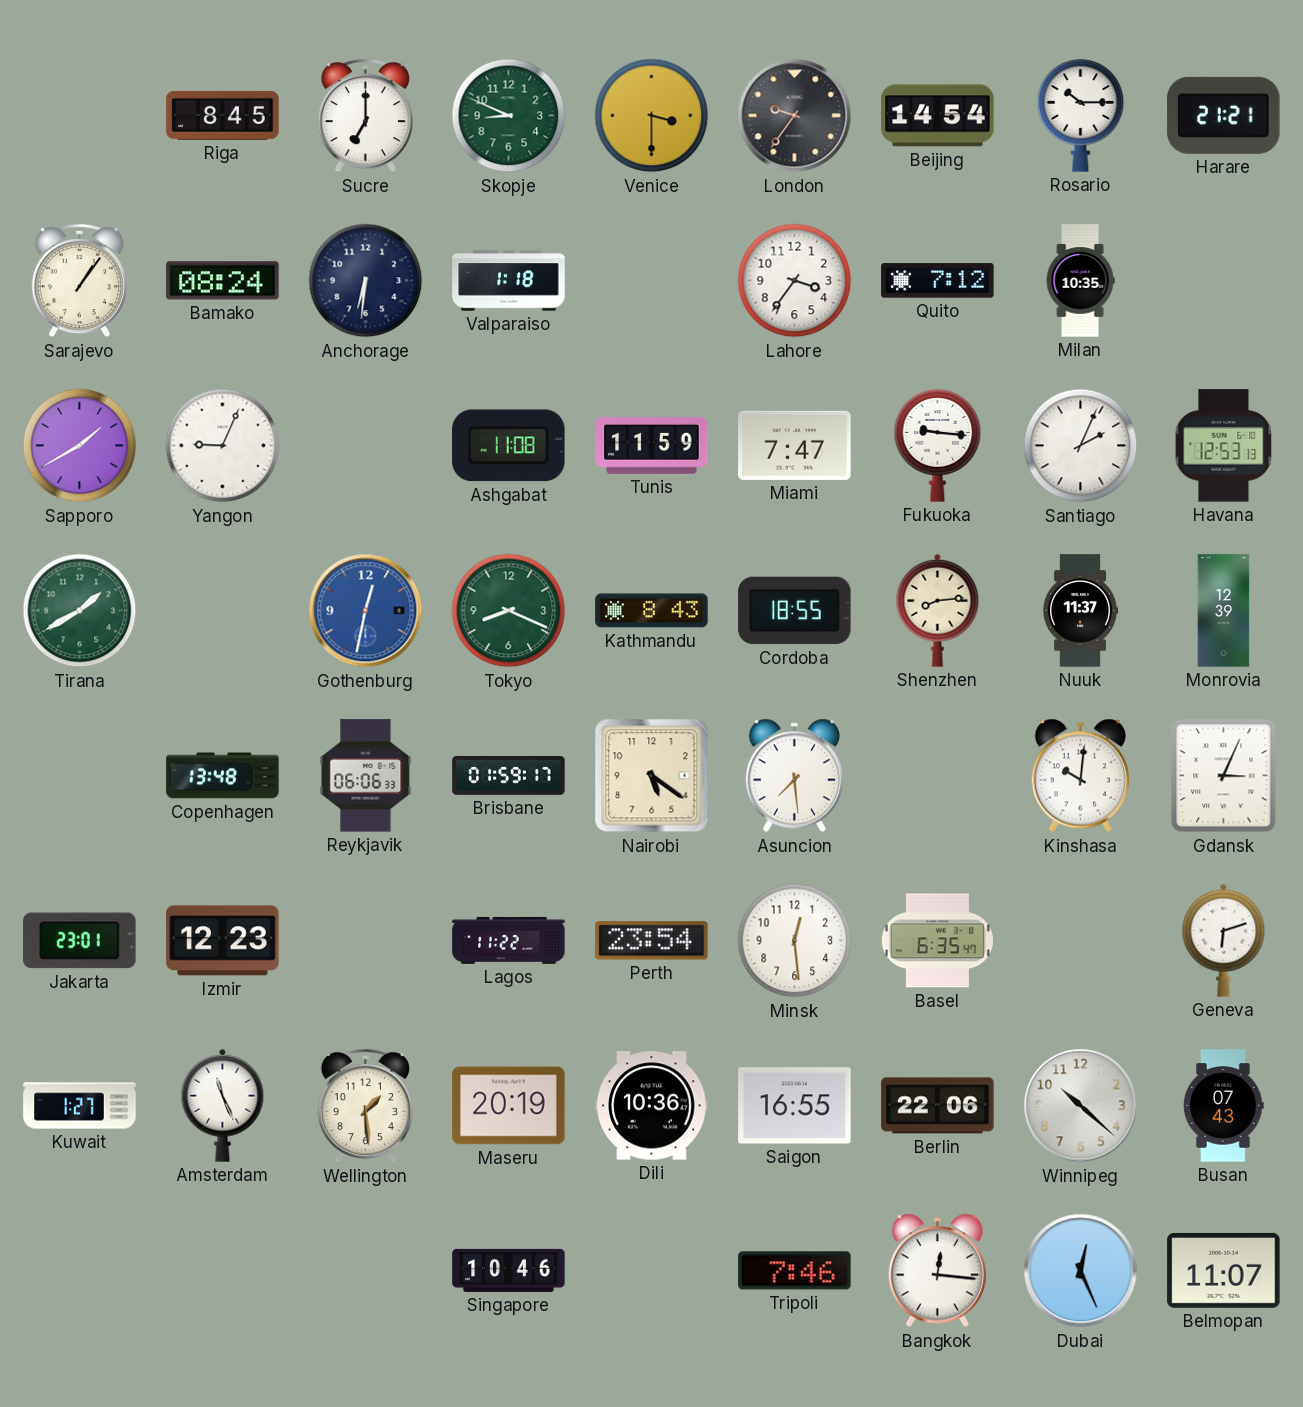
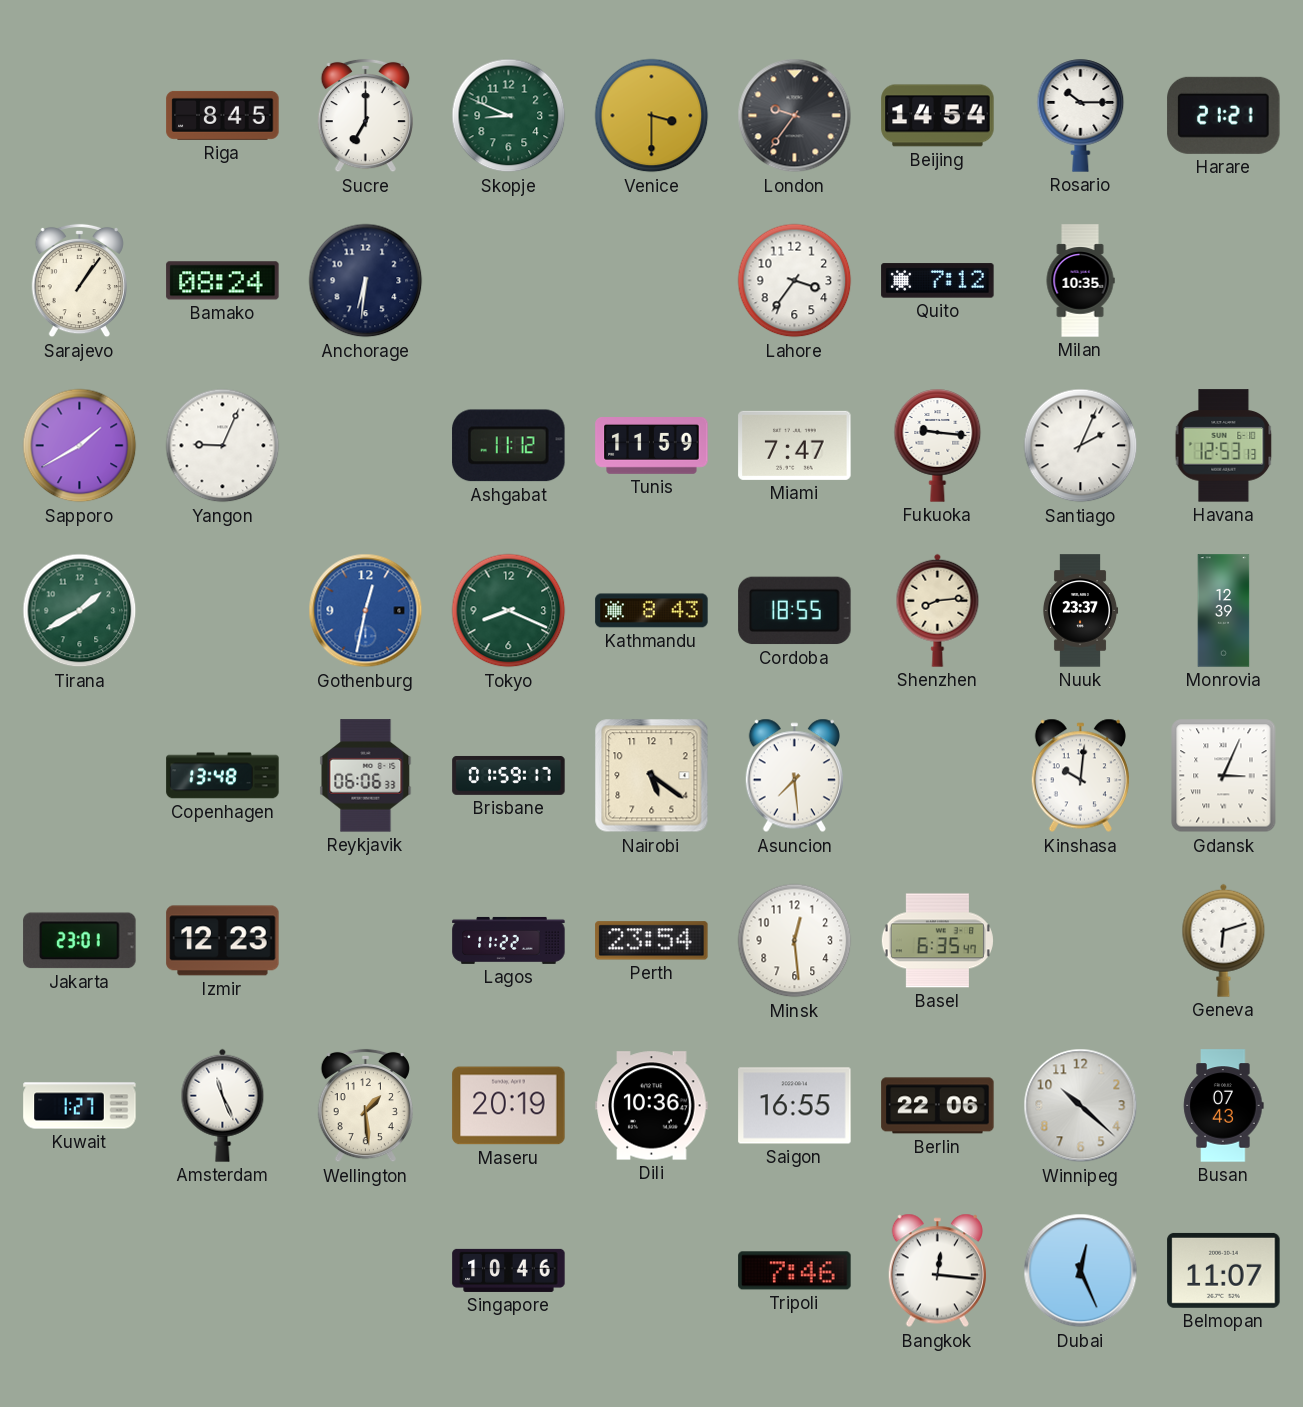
Valparaiso: 1:18 -> none (509, 281)
Ashgabat: 11:08 -> 11:12 (509, 446)
Nuuk: 11:37 -> 23:37 (1080, 611)
